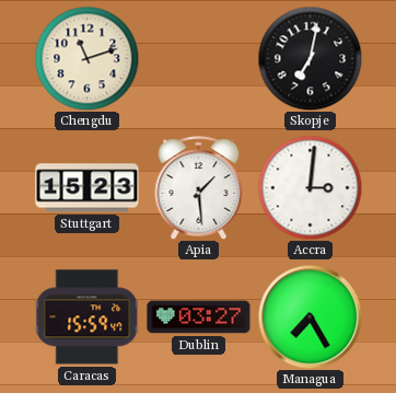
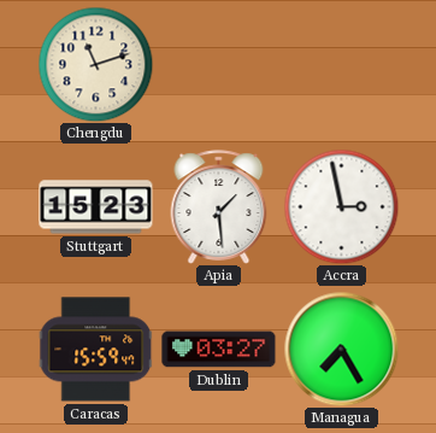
Skopje: 7:02 -> none (310, 58)
Accra: 3:01 -> 2:58 (341, 206)
